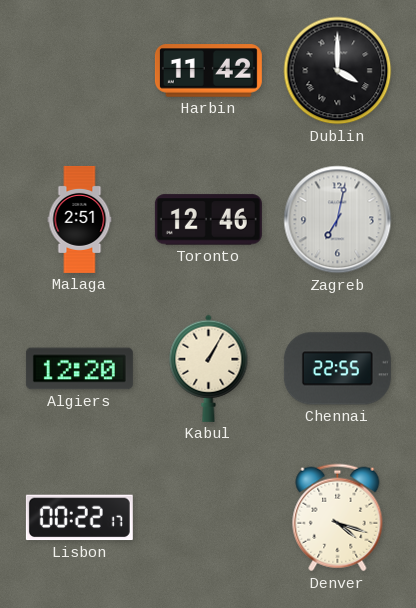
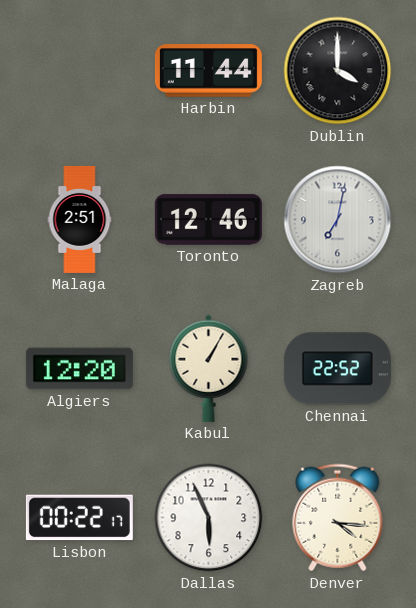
Harbin: 11:42 -> 11:44 (208, 71)
Chennai: 22:55 -> 22:52 (337, 369)
Dallas: none -> 5:56 (209, 518)
Denver: 4:18 -> 4:16 (338, 518)
